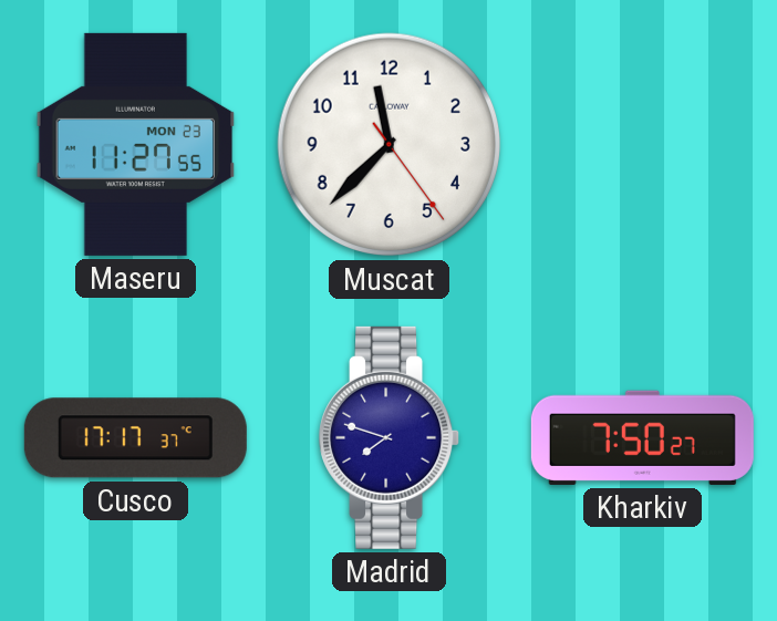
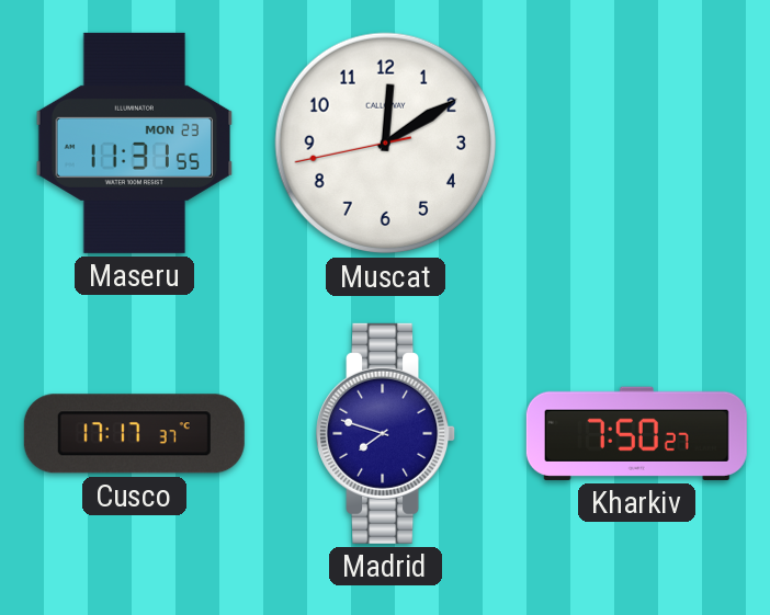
Maseru: 11:27 -> 11:31 (135, 143)
Muscat: 11:37 -> 12:09 (386, 144)
